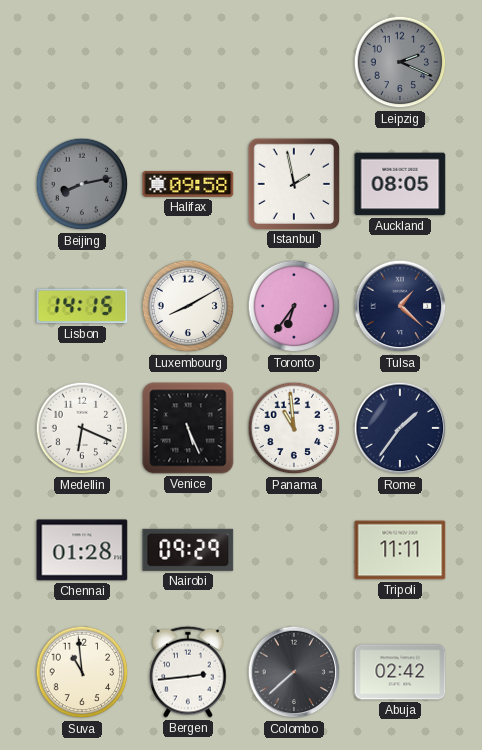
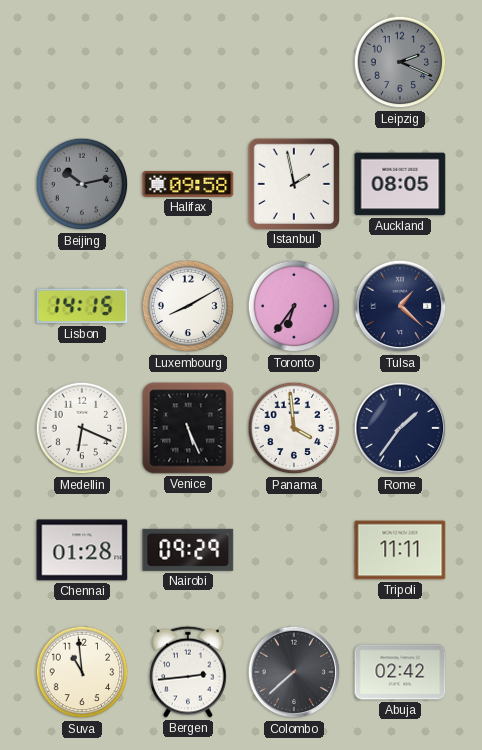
Beijing: 8:13 -> 10:13 (82, 184)
Panama: 10:59 -> 3:59 (294, 428)
